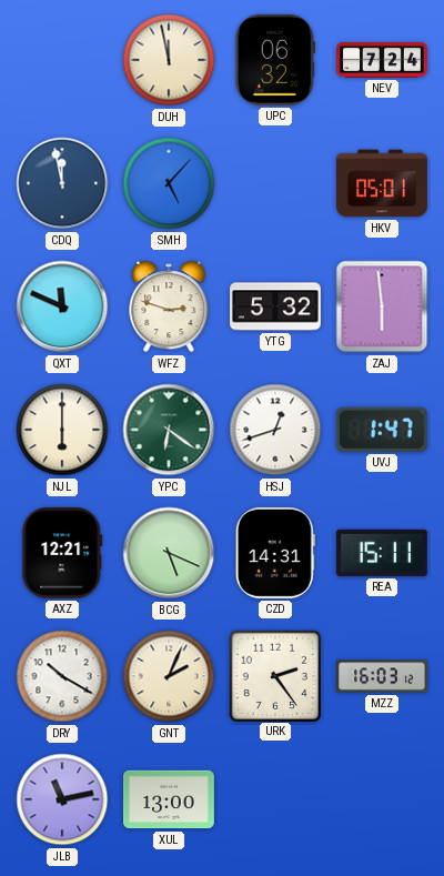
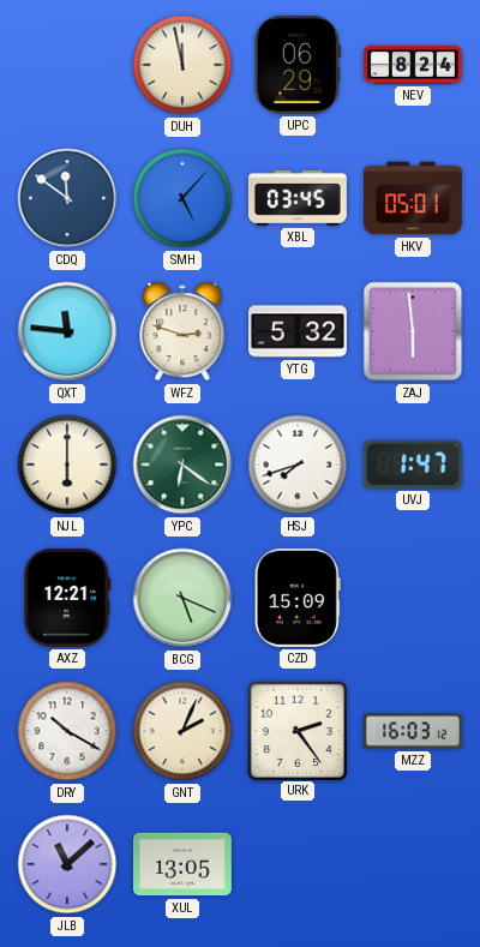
UPC: 06:32 -> 06:29 (298, 65)
NEV: 7:24 -> 8:24 (414, 66)
CDQ: 11:58 -> 11:51 (67, 198)
XBL: none -> 03:45 (298, 198)
QXT: 11:49 -> 11:46 (67, 331)
HSJ: 12:42 -> 7:42 (298, 464)
CZD: 14:31 -> 15:09 (298, 598)
REA: 15:11 -> none (382, 553)
JLB: 11:13 -> 11:08 (67, 864)
XUL: 13:00 -> 13:05 (184, 864)
